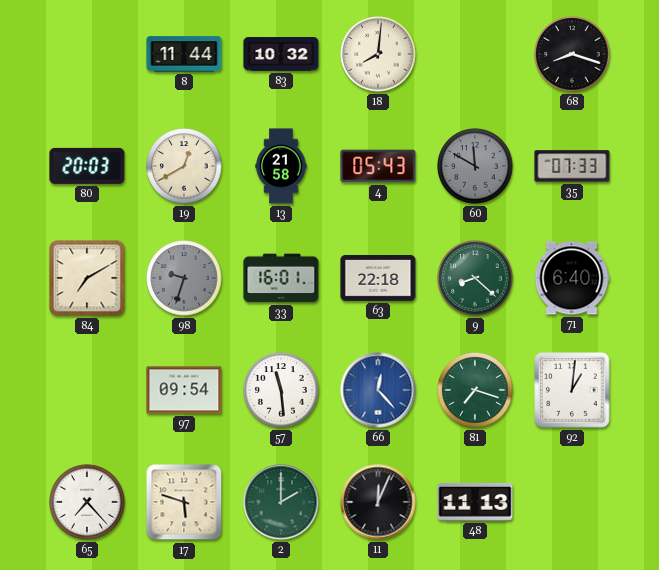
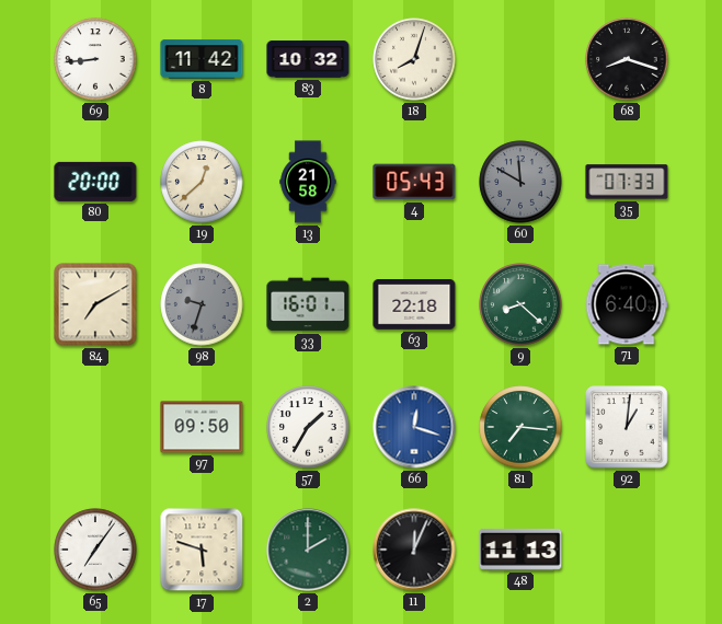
69: none -> 8:44 (95, 59)
8: 11:44 -> 11:42 (202, 59)
18: 8:01 -> 8:03 (414, 59)
80: 20:03 -> 20:00 (95, 182)
19: 12:40 -> 12:38 (202, 182)
97: 09:54 -> 09:50 (202, 427)
57: 11:29 -> 1:35 (308, 427)
66: 12:23 -> 12:18 (414, 427)
81: 7:18 -> 7:16 (520, 427)
65: 7:23 -> 7:06 (95, 550)
